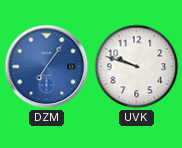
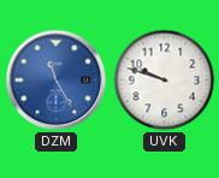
DZM: 7:06 -> 11:25 (57, 81)
